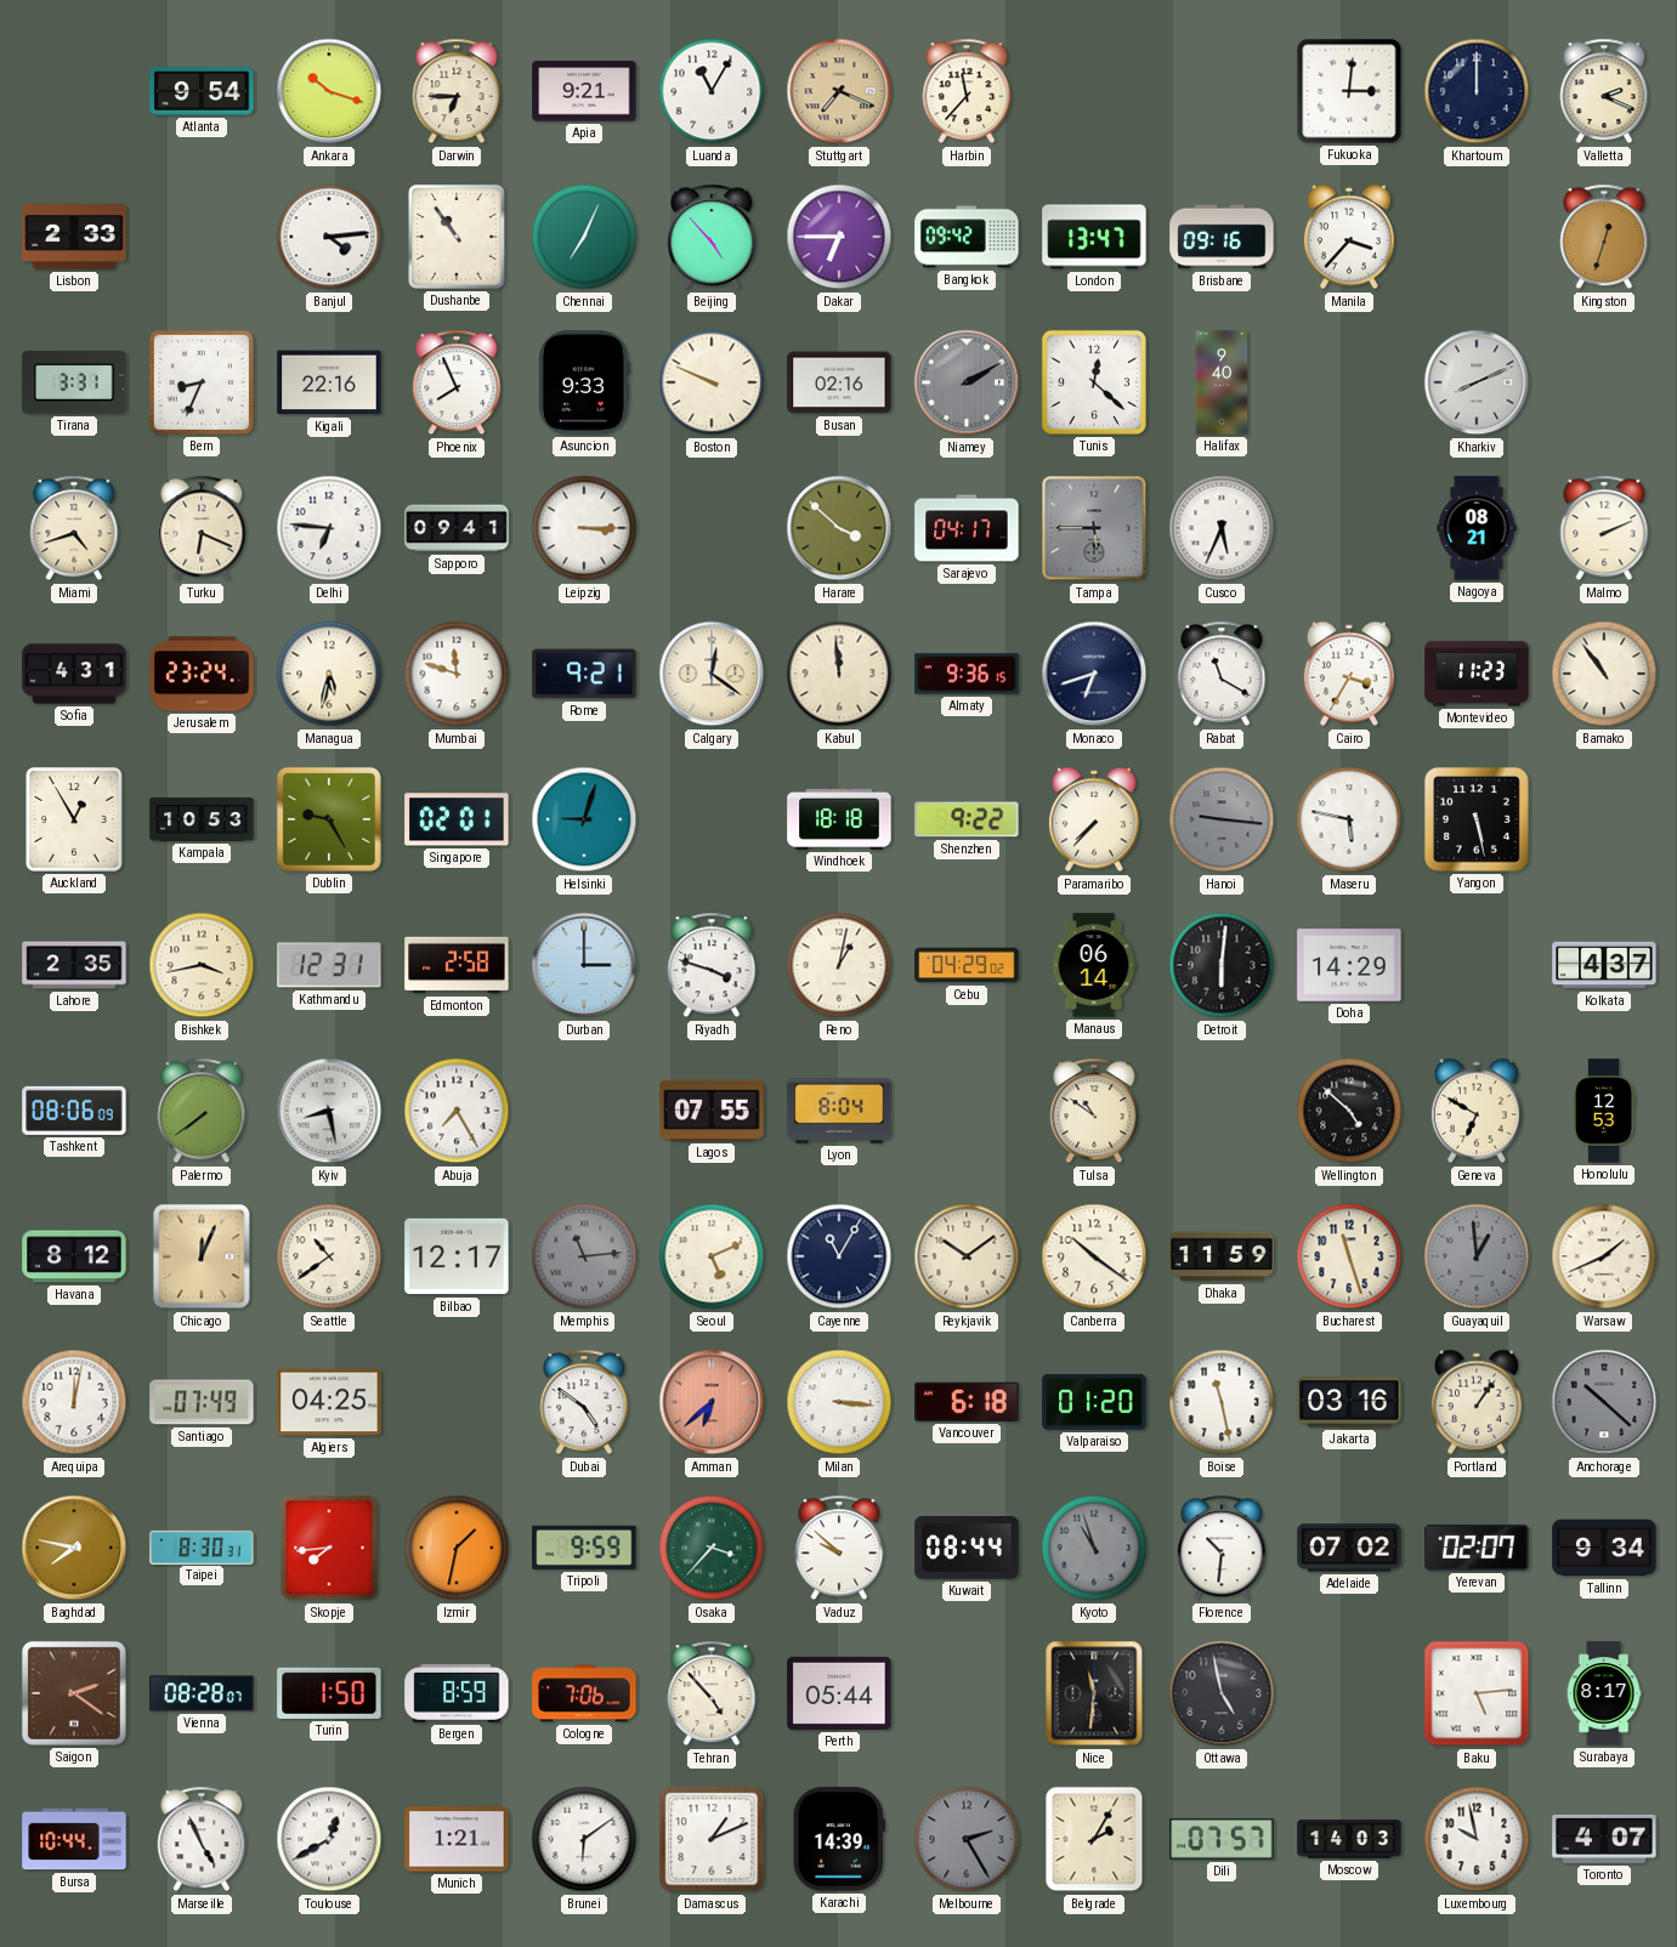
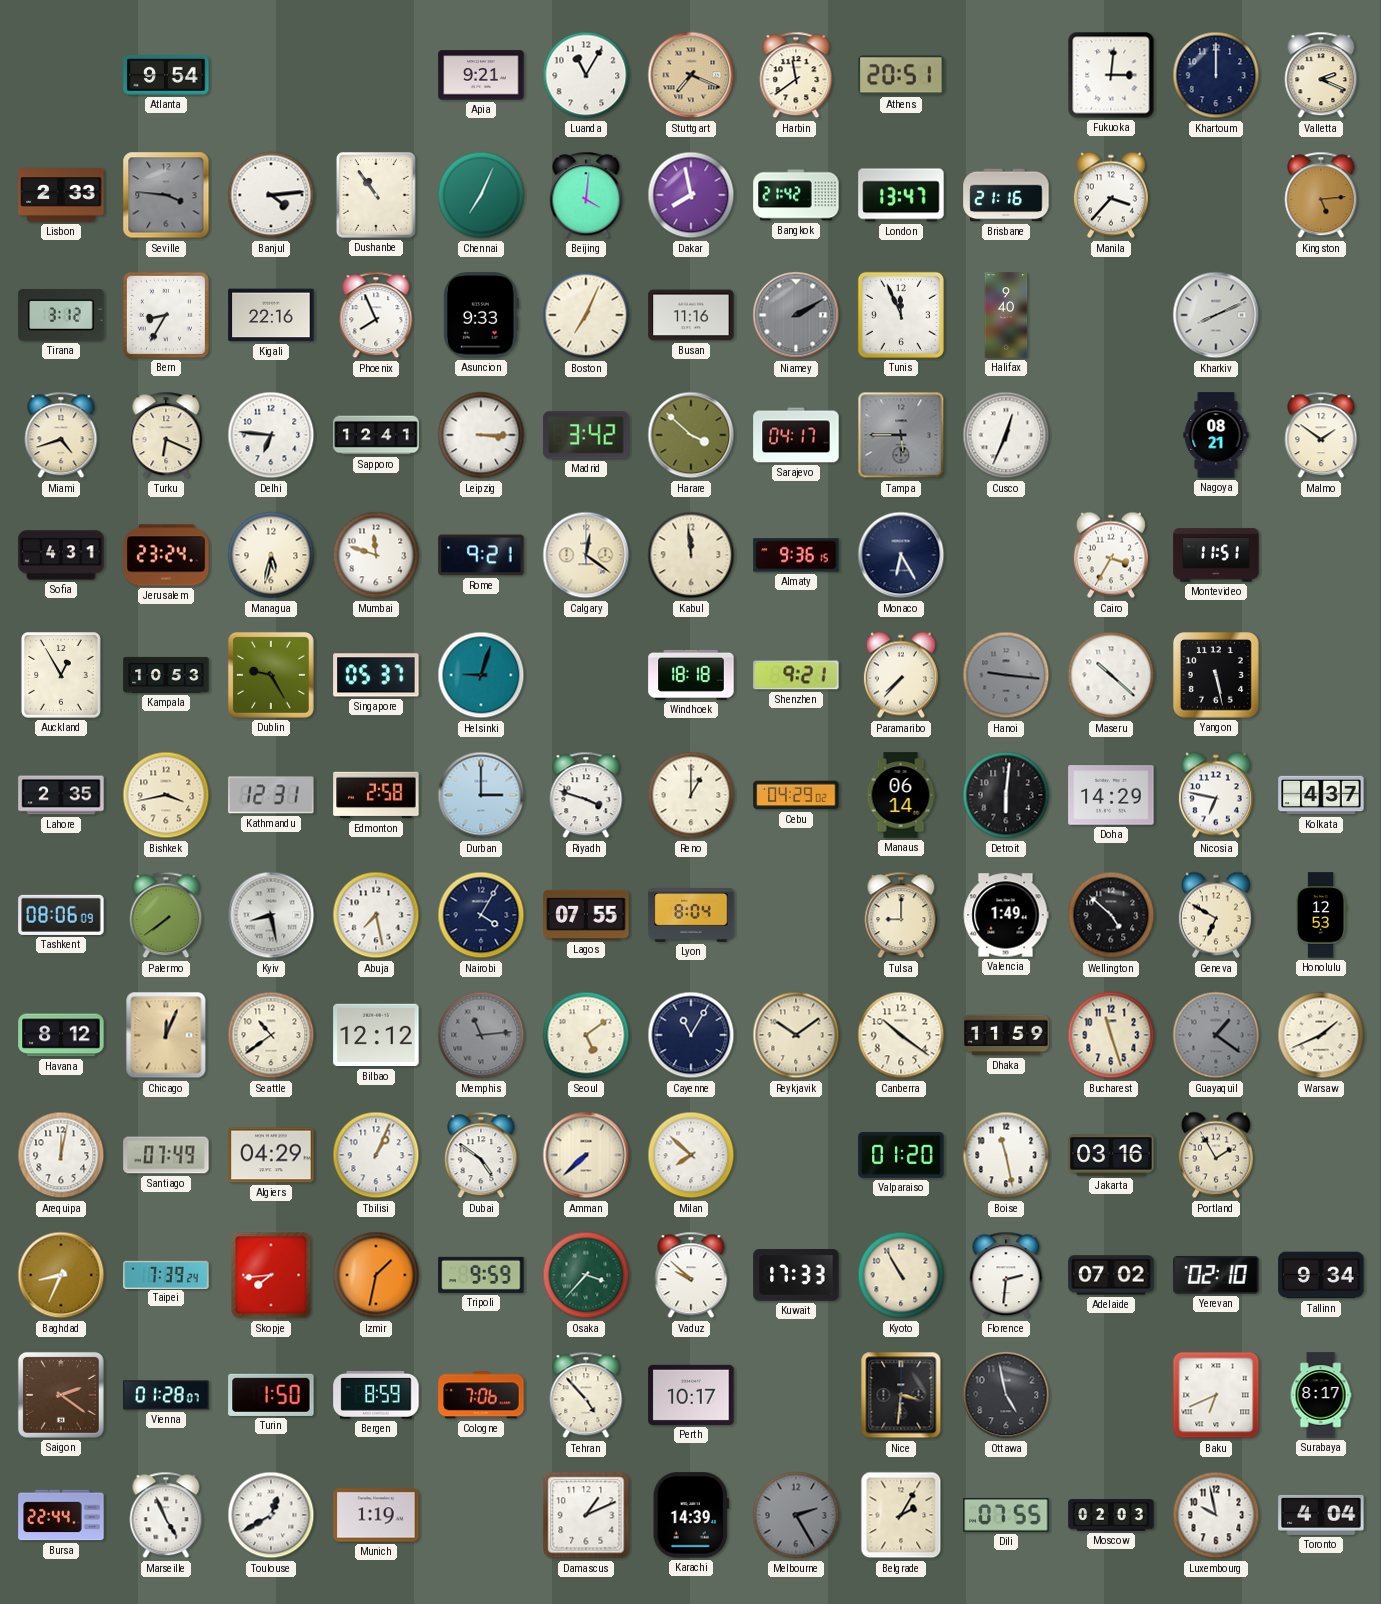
Ankara: 10:18 -> none (329, 91)
Darwin: 6:45 -> none (457, 91)
Harbin: 11:37 -> 11:39 (796, 75)
Athens: none -> 20:51 (901, 75)
Seville: none -> 3:46 (166, 195)
Beijing: 4:53 -> 4:01 (586, 195)
Dakar: 6:45 -> 7:58 (691, 195)
Bangkok: 09:42 -> 21:42 (796, 195)
Brisbane: 09:16 -> 21:16 (1006, 195)
Kingston: 12:33 -> 5:14 (1321, 195)
Tirana: 3:31 -> 3:12 (61, 316)
Bern: 8:34 -> 8:35 (166, 315)
Boston: 9:49 -> 7:04 (586, 315)
Busan: 02:16 -> 11:16 (691, 315)
Tunis: 12:22 -> 11:56 (901, 315)
Sapporo: 09:41 -> 12:41 (376, 435)
Madrid: none -> 3:42 (586, 435)
Cusco: 5:34 -> 12:34 (1006, 435)
Malmo: 2:11 -> 1:51 (1321, 435)
Monaco: 6:42 -> 6:25 (901, 555)
Rabat: 11:20 -> none (1222, 674)
Montevideo: 11:23 -> 11:51 (1216, 555)
Bamako: 10:54 -> none (1604, 674)
Singapore: 02:01 -> 05:37 (376, 675)
Shenzhen: 9:22 -> 9:21 (796, 675)
Maseru: 5:47 -> 10:22 (1111, 675)
Reno: 1:02 -> 1:00 (691, 795)
Nicosia: none -> 6:47 (1216, 795)
Abuja: 7:25 -> 7:28 (376, 915)
Nairobi: none -> 4:05 (481, 915)
Tulsa: 10:51 -> 9:00 (901, 915)
Valencia: none -> 1:49 (1006, 915)
Bilbao: 12:17 -> 12:12 (376, 1035)
Seoul: 5:11 -> 5:09 (586, 1035)
Guayaquil: 12:59 -> 1:21 (1216, 1035)
Algiers: 04:25 -> 04:29 (271, 1155)
Tbilisi: none -> 1:04 (376, 1155)
Amman: 6:38 -> 7:38 (586, 1155)
Amman dial: salmon -> cream (586, 1155)
Milan: 3:16 -> 7:52 (691, 1155)
Vancouver: 6:18 -> none (967, 1402)
Portland: 1:06 -> 1:55 (1216, 1155)
Anchorage: 10:22 -> none (1604, 1402)
Baghdad: 7:47 -> 8:34 (61, 1275)
Taipei: 8:30 -> 7:39 (166, 1274)
Kuwait: 08:44 -> 17:33 (796, 1275)
Kyoto: 10:57 -> 10:55 (901, 1275)
Kyoto dial: grey -> cream (901, 1275)
Florence: 10:31 -> 2:31 (1006, 1275)
Yerevan: 02:07 -> 02:10 (1216, 1275)
Vienna: 08:28 -> 01:28 (166, 1395)
Perth: 05:44 -> 10:17 (691, 1395)
Nice: 11:31 -> 3:31 (901, 1395)
Baku: 5:14 -> 6:41 (1216, 1395)
Bursa: 10:44 -> 22:44 (61, 1515)
Munich: 1:21 -> 1:19 (376, 1515)
Brunei: 6:09 -> none (584, 1839)
Dili: 07:57 -> 07:55 (1006, 1515)
Moscow: 14:03 -> 02:03 (1111, 1515)
Toronto: 4:07 -> 4:04 (1321, 1515)
